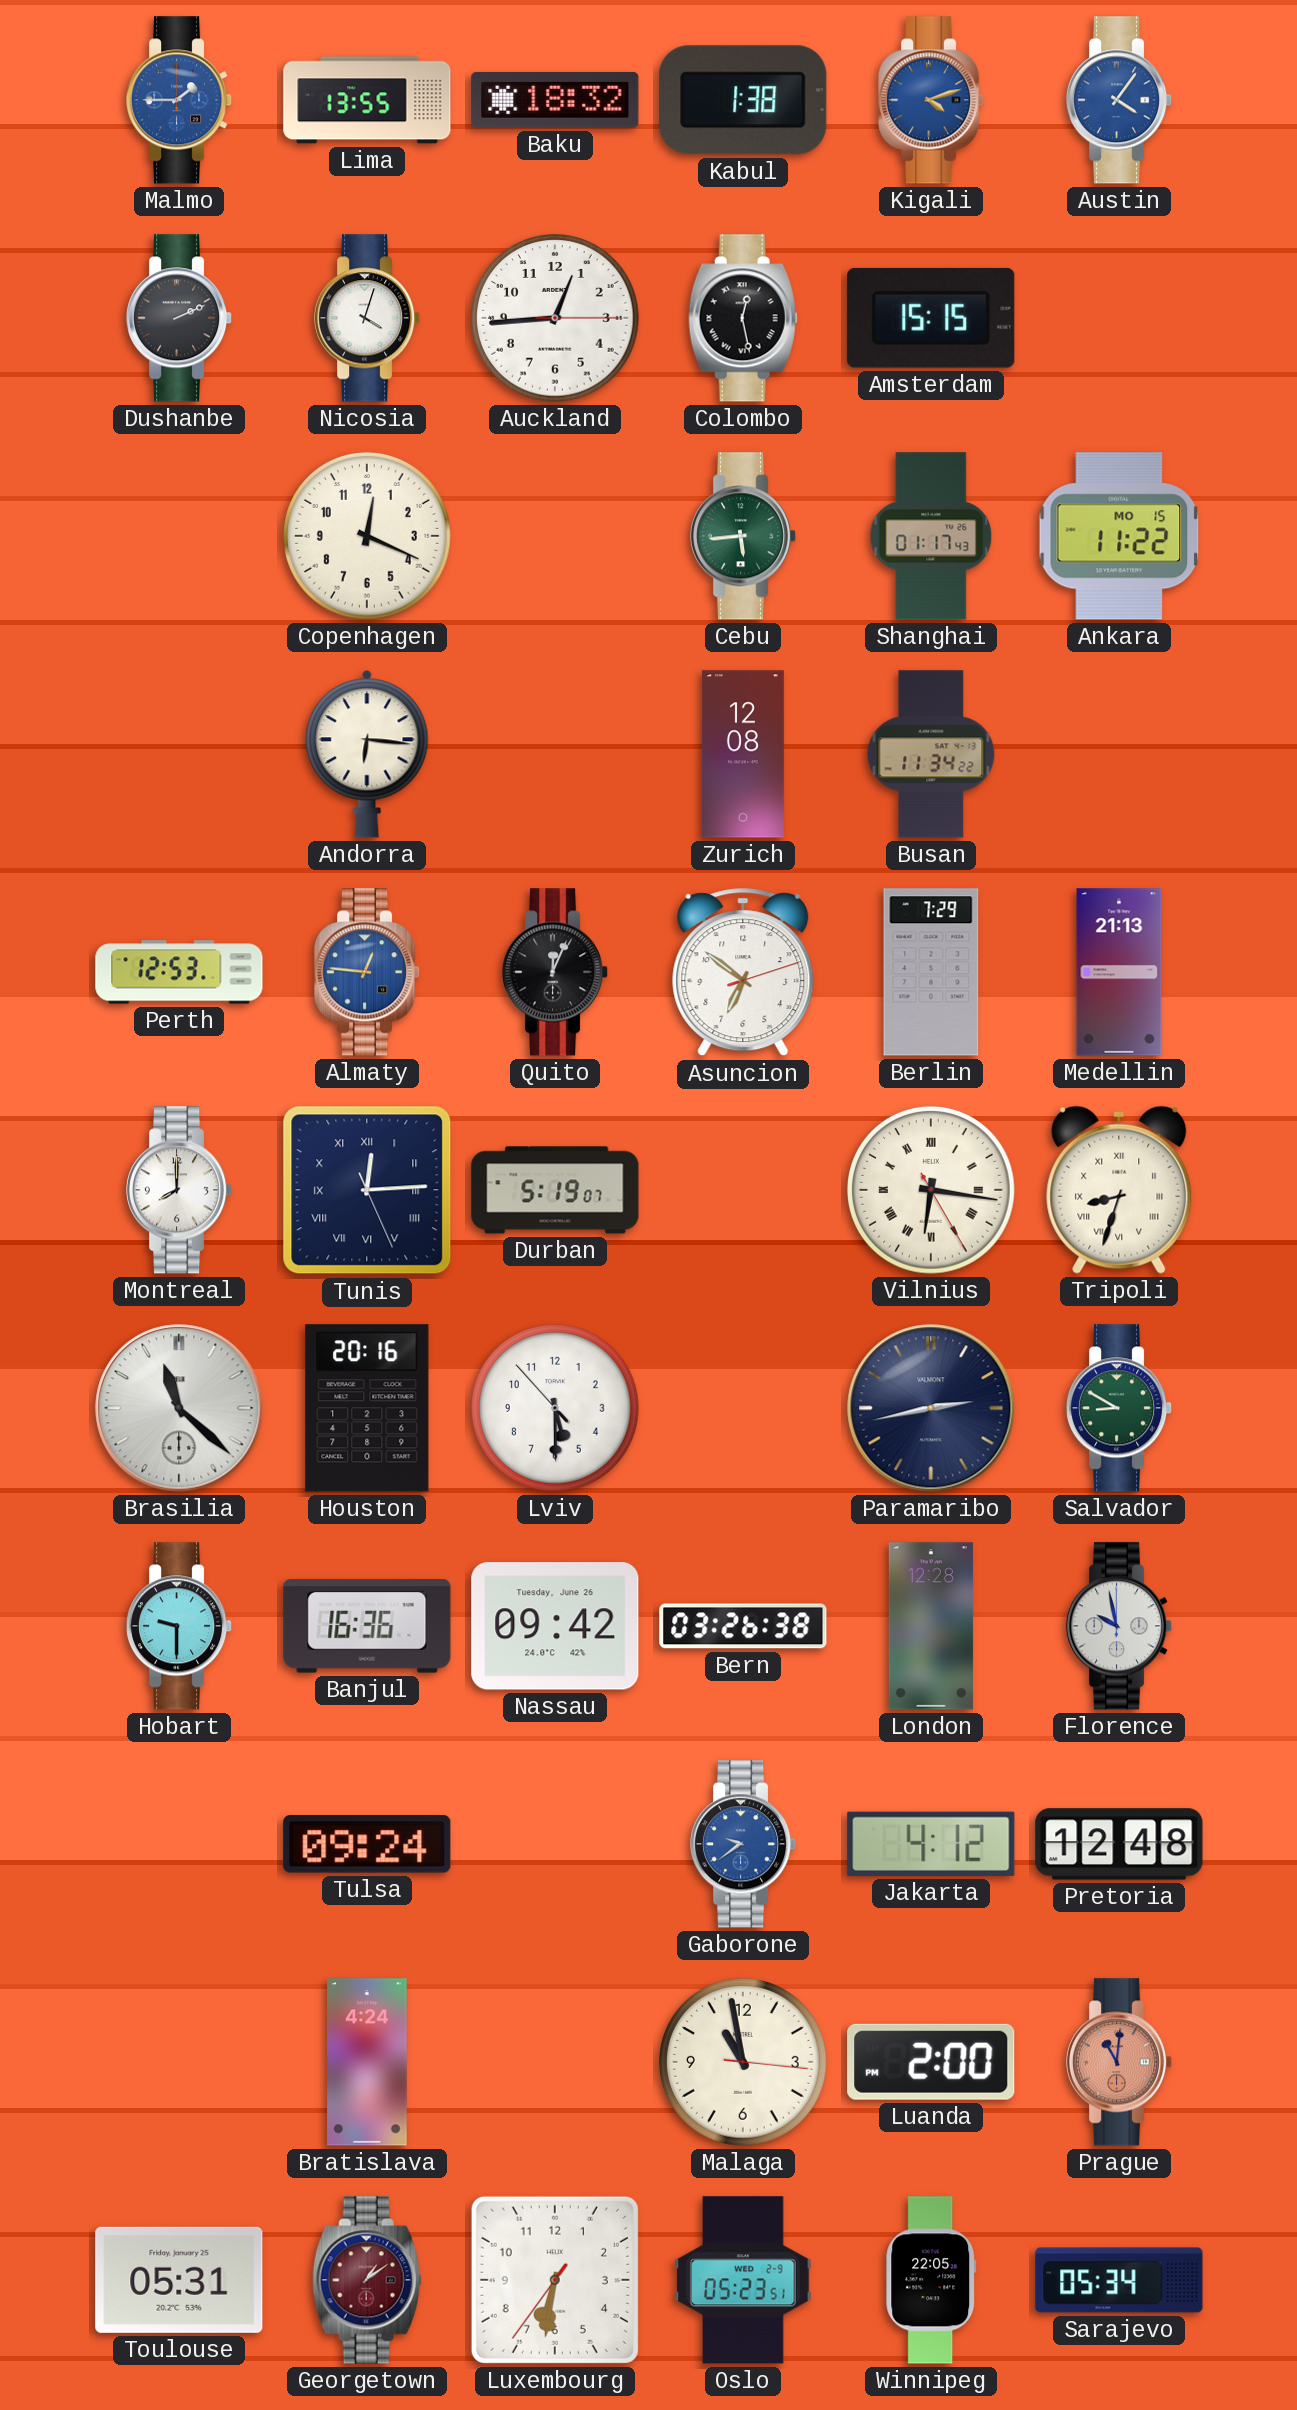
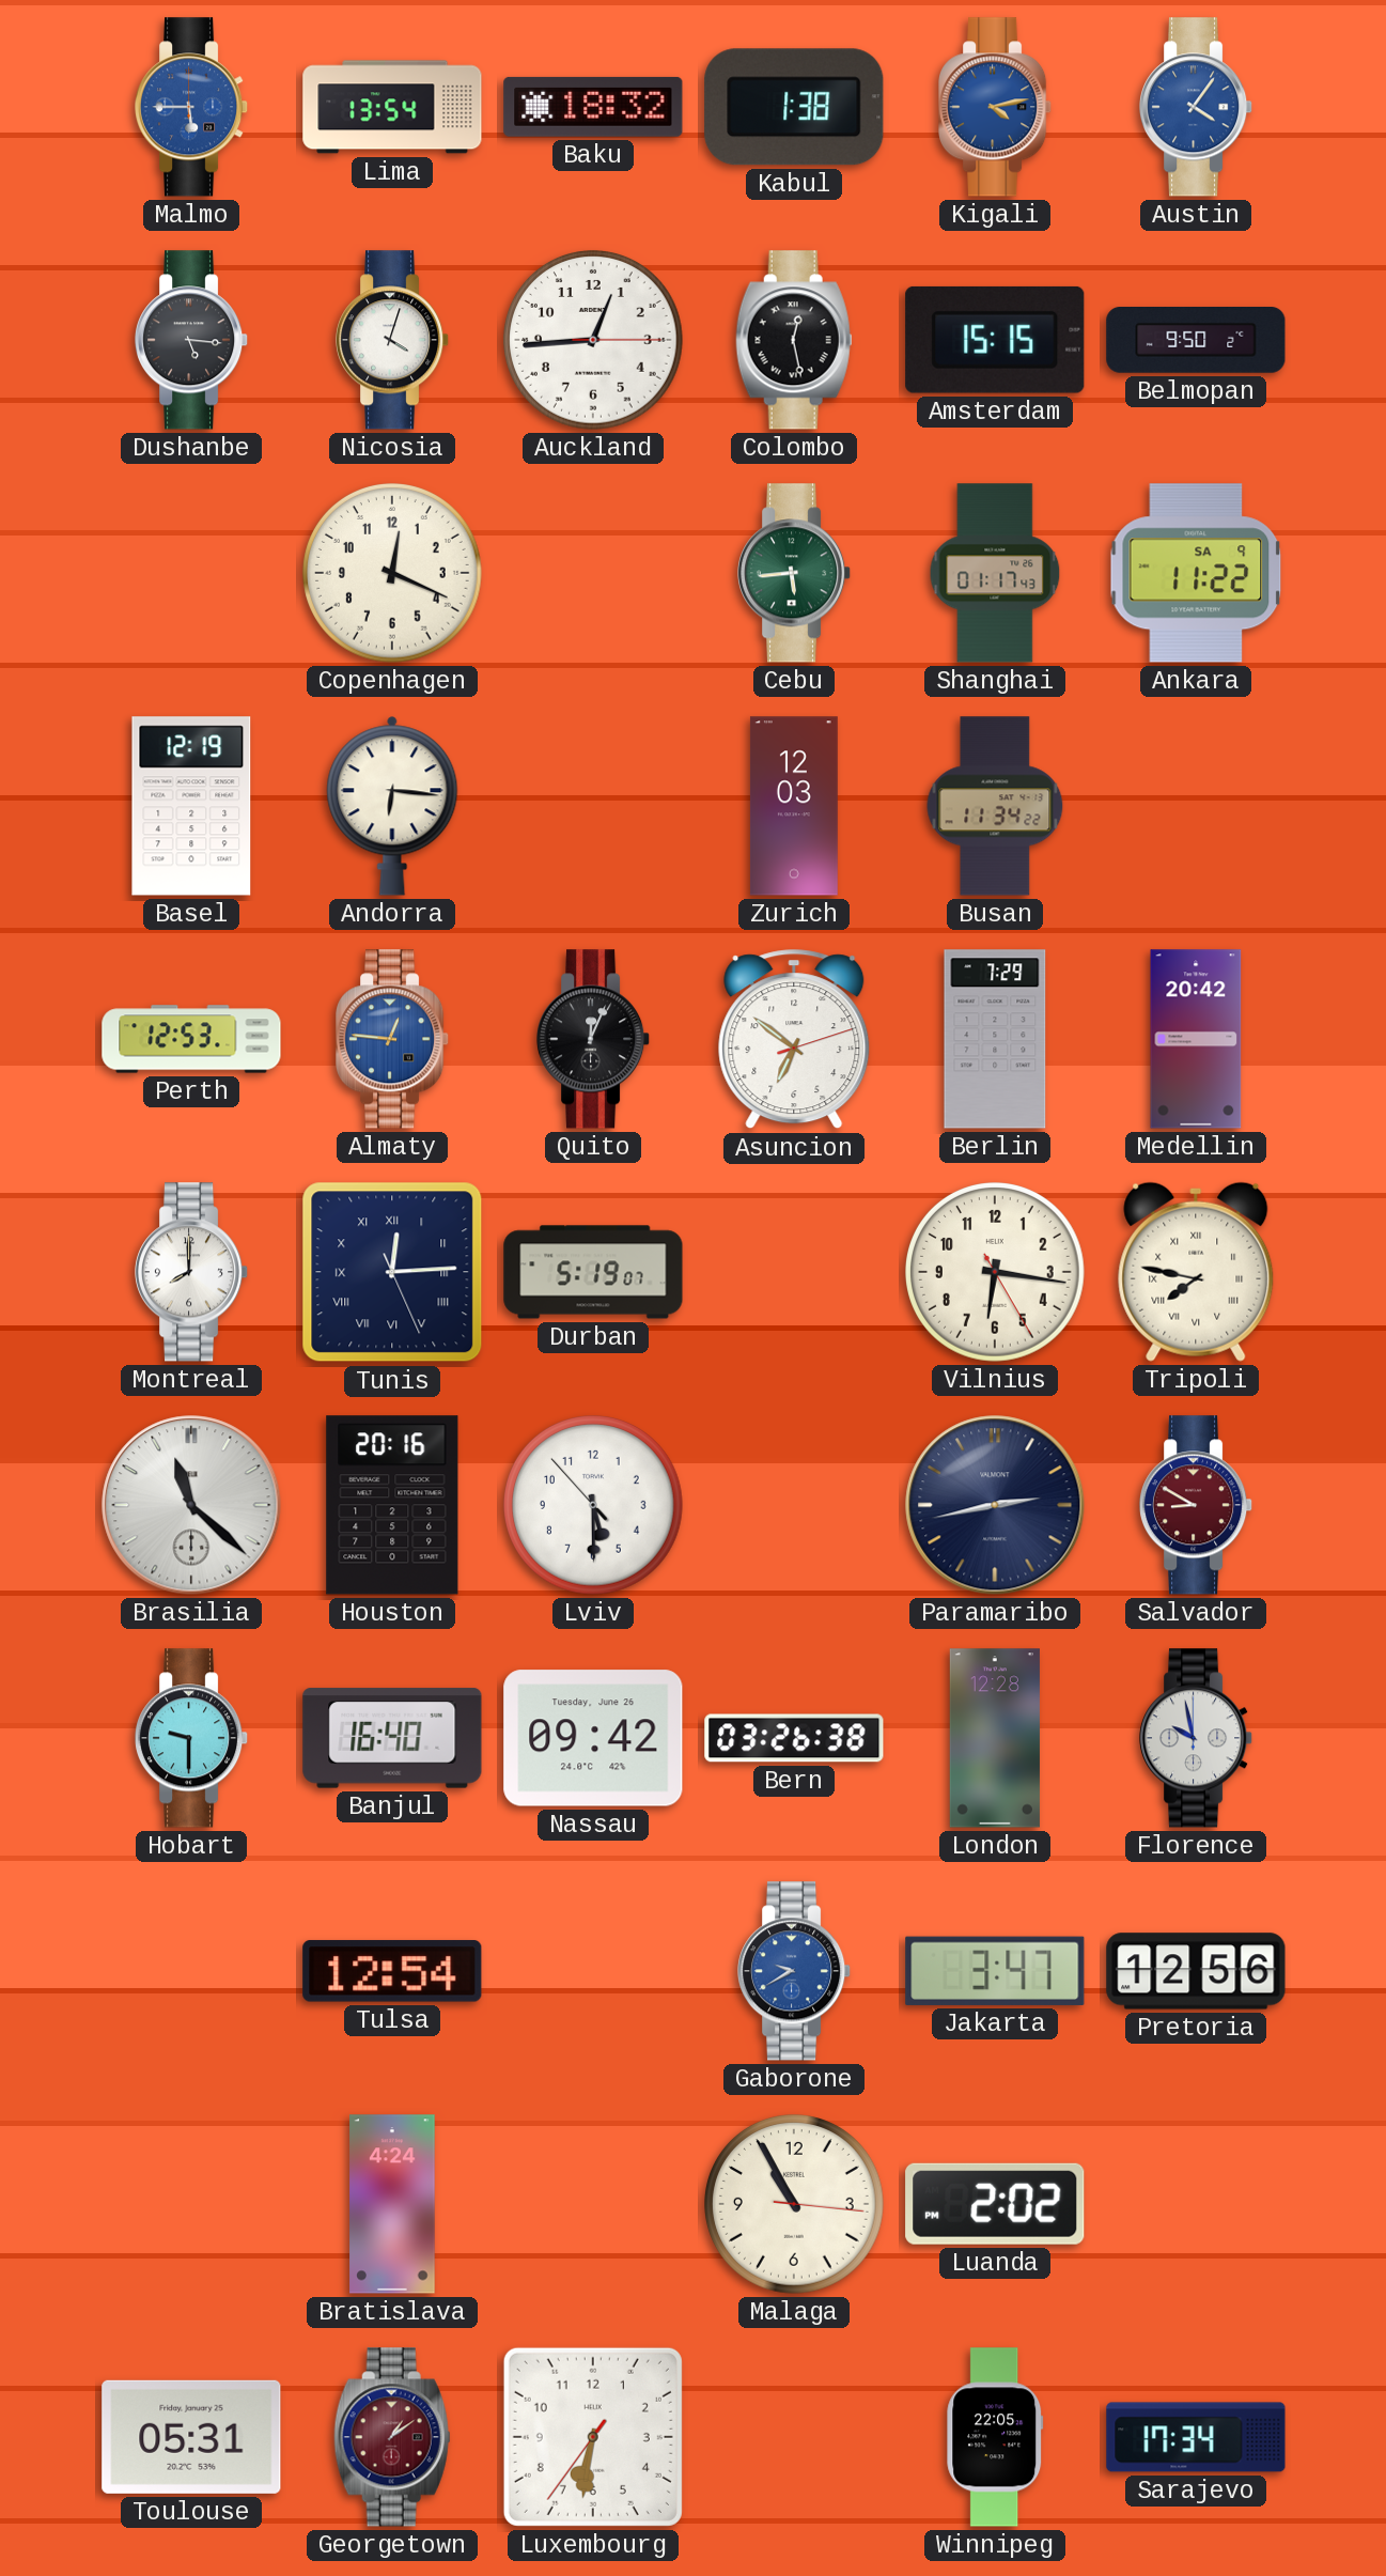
Malmo: 1:45 -> 5:45 (191, 107)
Lima: 13:55 -> 13:54 (392, 107)
Kigali: 4:12 -> 4:13 (995, 107)
Dushanbe: 2:11 -> 5:16 (191, 340)
Belmopan: none -> 9:50 (1196, 341)
Ankara date: MO 15 -> SA 9 (1196, 573)
Basel: none -> 12:19 (191, 806)
Zurich: 12:08 -> 12:03 (794, 806)
Medellin: 21:13 -> 20:42 (1196, 1039)
Vilnius numerals: Roman -> Arabic (996, 1273)
Tripoli: 8:33 -> 7:47 (1196, 1272)
Salvador dial: green -> burgundy (1196, 1505)
Banjul: 16:36 -> 16:40 (392, 1738)
Tulsa: 09:24 -> 12:54 (392, 1971)
Gaborone: 9:39 -> 9:40 (794, 1971)
Jakarta: 4:12 -> 3:47 (995, 1971)
Pretoria: 12:48 -> 12:56 (1196, 1971)
Malaga: 10:58 -> 10:55 (795, 2205)
Luanda: 2:00 -> 2:02 (995, 2204)
Prague: 11:01 -> none (1119, 2062)
Oslo: 05:23 -> none (743, 2280)
Sarajevo: 05:34 -> 17:34 (1196, 2437)
